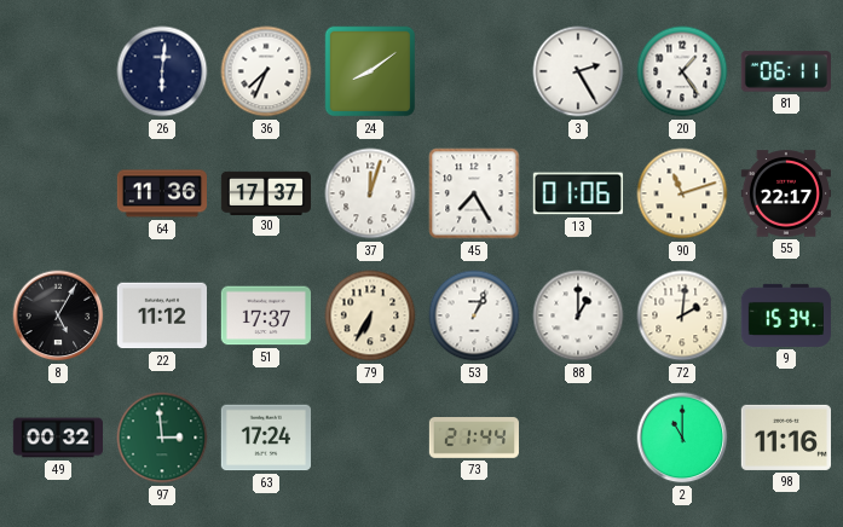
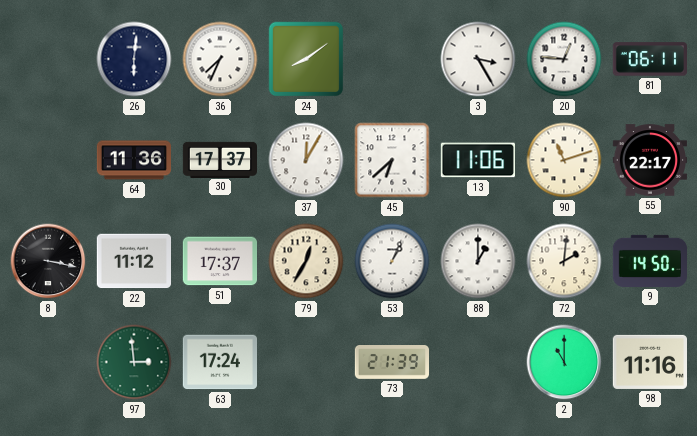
3: 2:25 -> 3:25 (478, 59)
20: 1:24 -> 12:46 (564, 59)
37: 12:03 -> 12:05 (306, 160)
45: 7:25 -> 6:38 (392, 160)
13: 01:06 -> 11:06 (477, 160)
8: 5:05 -> 3:17 (48, 261)
79: 6:35 -> 12:35 (306, 261)
9: 15:34 -> 14:50 (649, 261)
49: 00:32 -> none (57, 438)
73: 21:44 -> 21:39 (391, 363)
